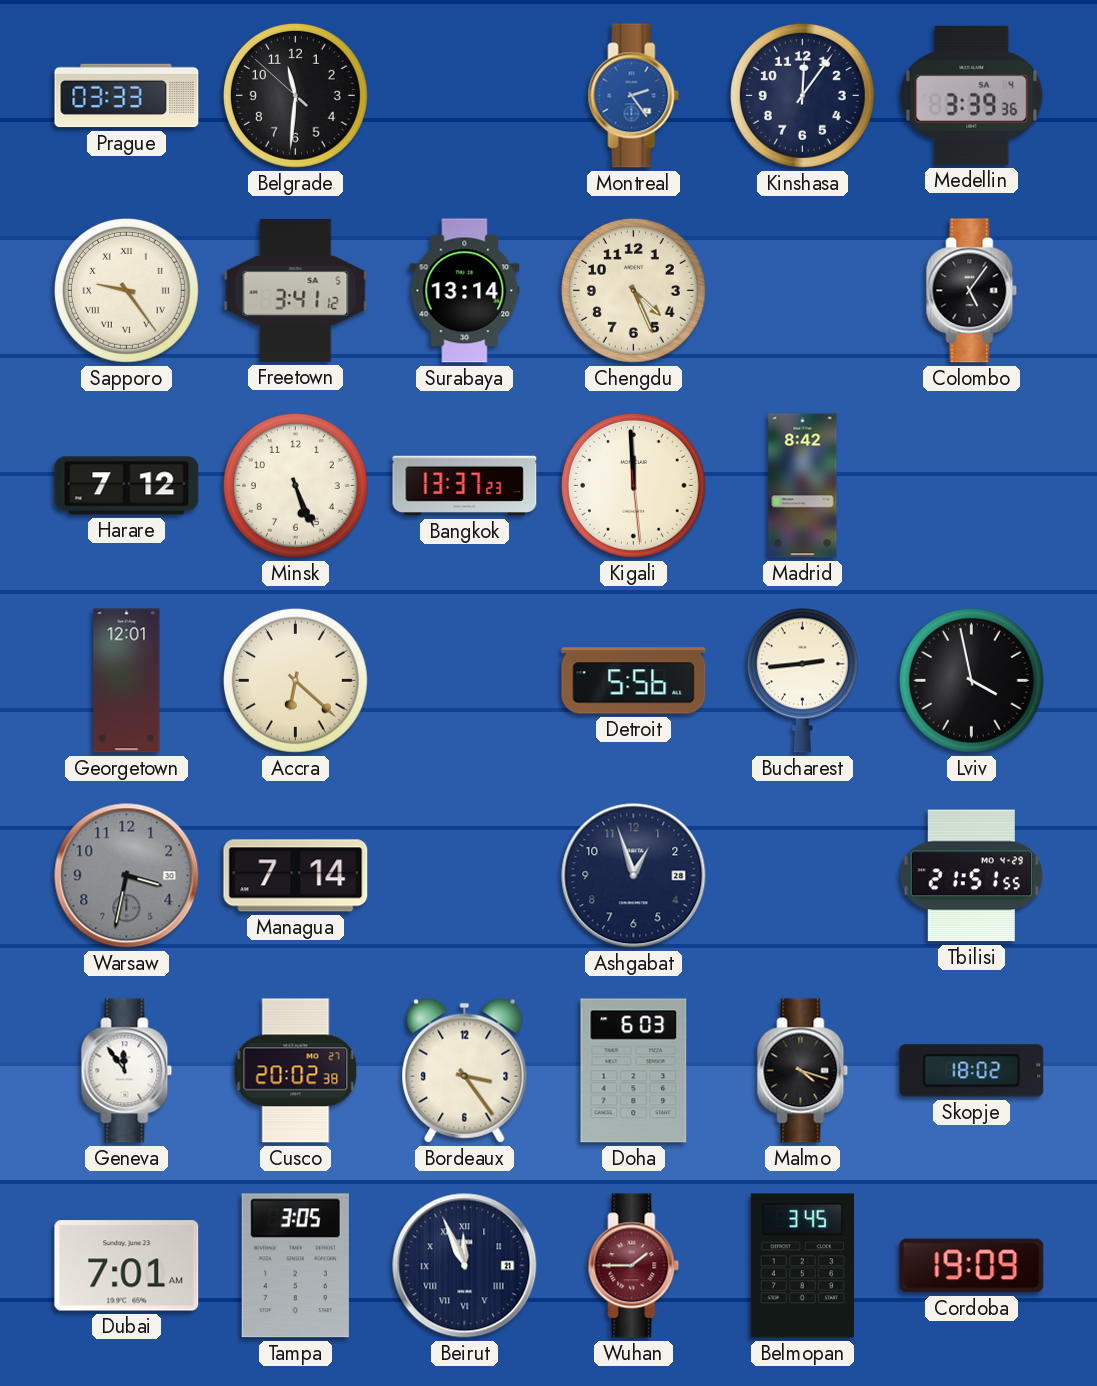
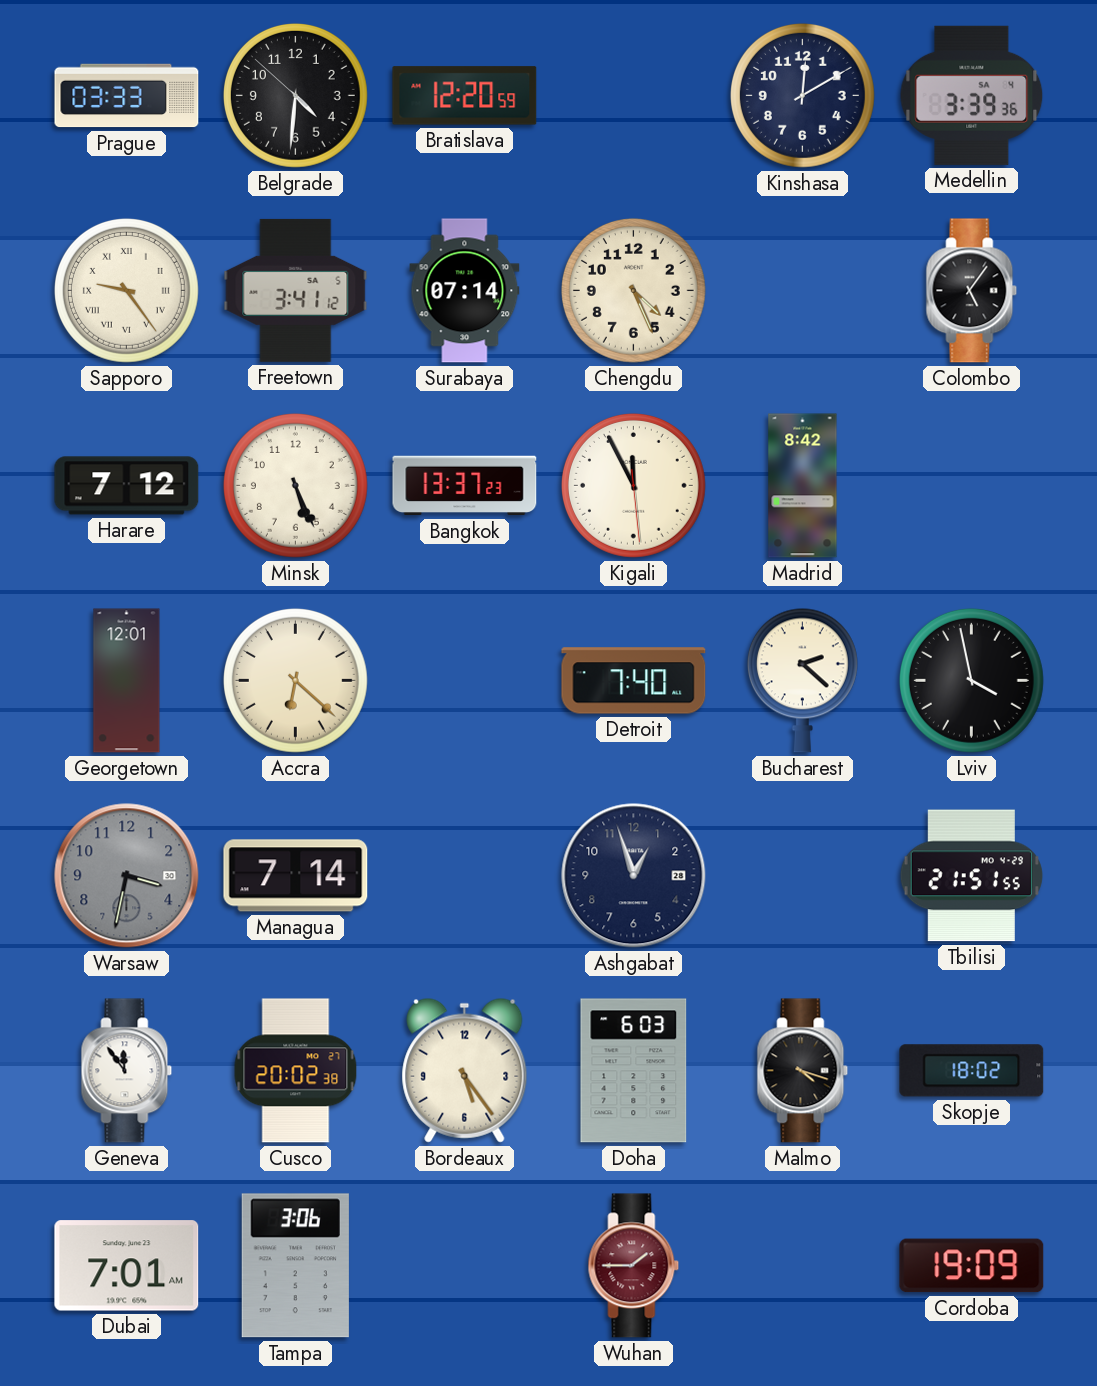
Belgrade: 11:30 -> 4:30 (295, 95)
Bratislava: none -> 12:20 (465, 96)
Montreal: 2:24 -> none (634, 96)
Kinshasa: 12:06 -> 12:10 (802, 95)
Surabaya: 13:14 -> 07:14 (465, 291)
Kigali: 11:59 -> 11:55 (633, 485)
Detroit: 5:56 -> 7:40 (634, 681)
Bucharest: 2:44 -> 2:22 (802, 680)
Bordeaux: 3:24 -> 5:24 (465, 1070)
Tampa: 3:05 -> 3:06 (295, 1266)
Beirut: 11:56 -> none (465, 1266)
Belmopan: 3:45 -> none (802, 1266)
